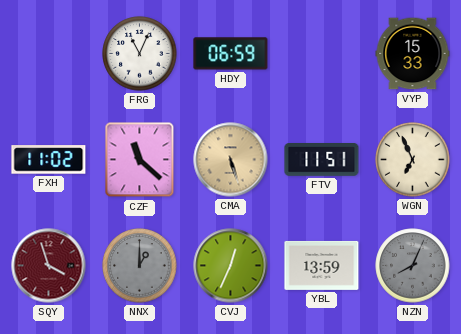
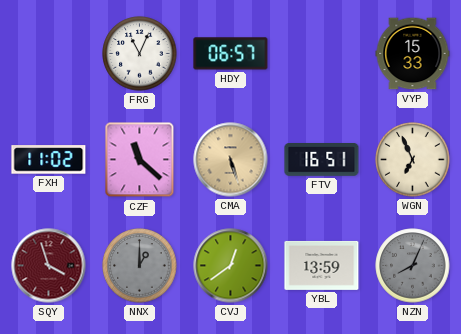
HDY: 06:59 -> 06:57 (231, 54)
FTV: 11:51 -> 16:51 (322, 160)
CVJ: 12:34 -> 12:39 (231, 266)
